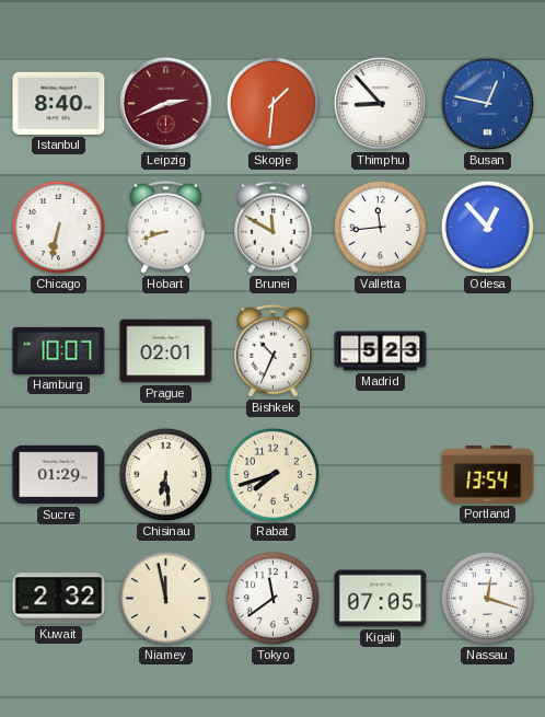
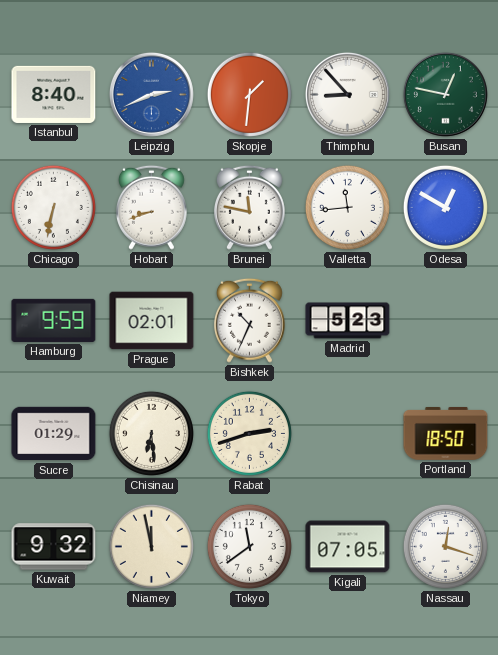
Leipzig dial: burgundy -> blue (151, 94)
Busan dial: blue -> green (445, 94)
Brunei: 11:50 -> 11:47 (249, 207)
Odesa: 12:53 -> 12:50 (445, 207)
Hamburg: 10:07 -> 9:59 (54, 320)
Rabat: 7:42 -> 2:42 (249, 433)
Portland: 13:54 -> 18:50 (446, 433)
Kuwait: 2:32 -> 9:32 (54, 547)
